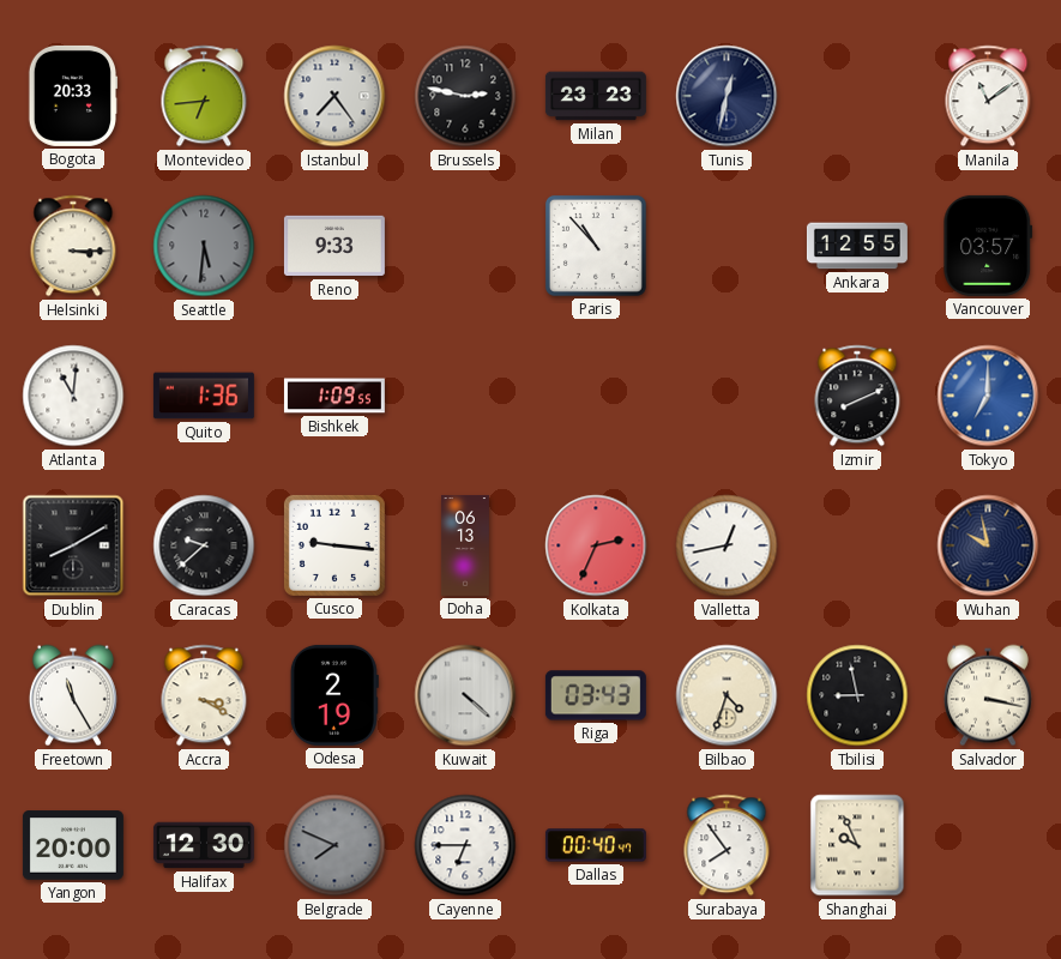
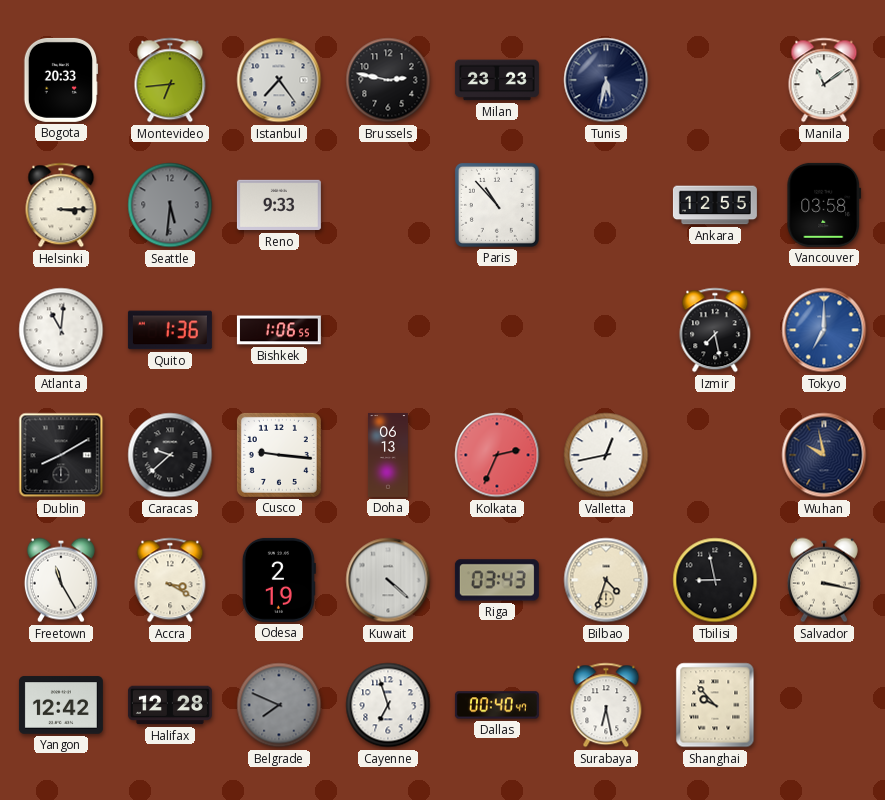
Tunis: 12:32 -> 5:32 (606, 80)
Vancouver: 03:57 -> 03:58 (824, 205)
Bishkek: 1:09 -> 1:06 (279, 330)
Izmir: 8:11 -> 7:28 (715, 330)
Yangon: 20:00 -> 12:42 (61, 705)
Halifax: 12:30 -> 12:28 (170, 705)
Cayenne: 6:45 -> 6:57 (388, 705)
Surabaya: 7:54 -> 6:28 (606, 705)
Shanghai: 9:56 -> 9:53 (715, 705)
